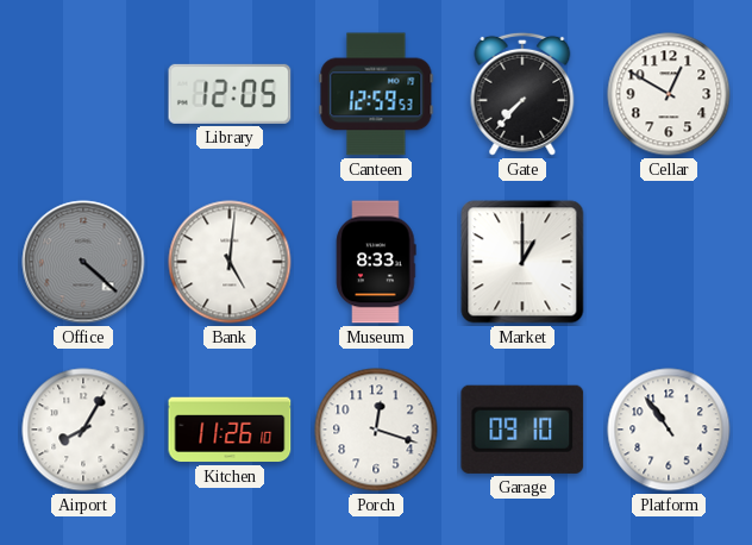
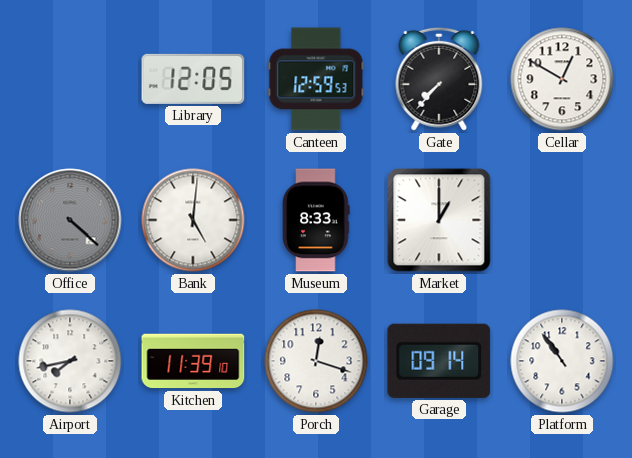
Airport: 8:05 -> 7:43 (70, 361)
Kitchen: 11:26 -> 11:39 (193, 361)
Garage: 09:10 -> 09:14 (439, 361)
